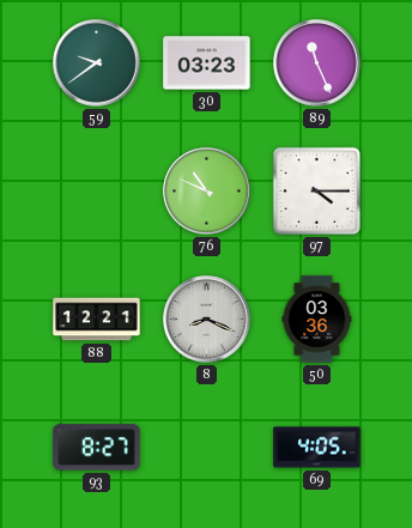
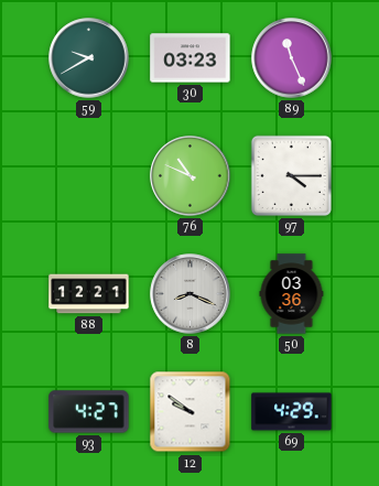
59: 9:39 -> 9:40 (89, 58)
93: 8:27 -> 4:27 (89, 412)
12: none -> 9:51 (191, 412)
69: 4:05 -> 4:29 (292, 412)
